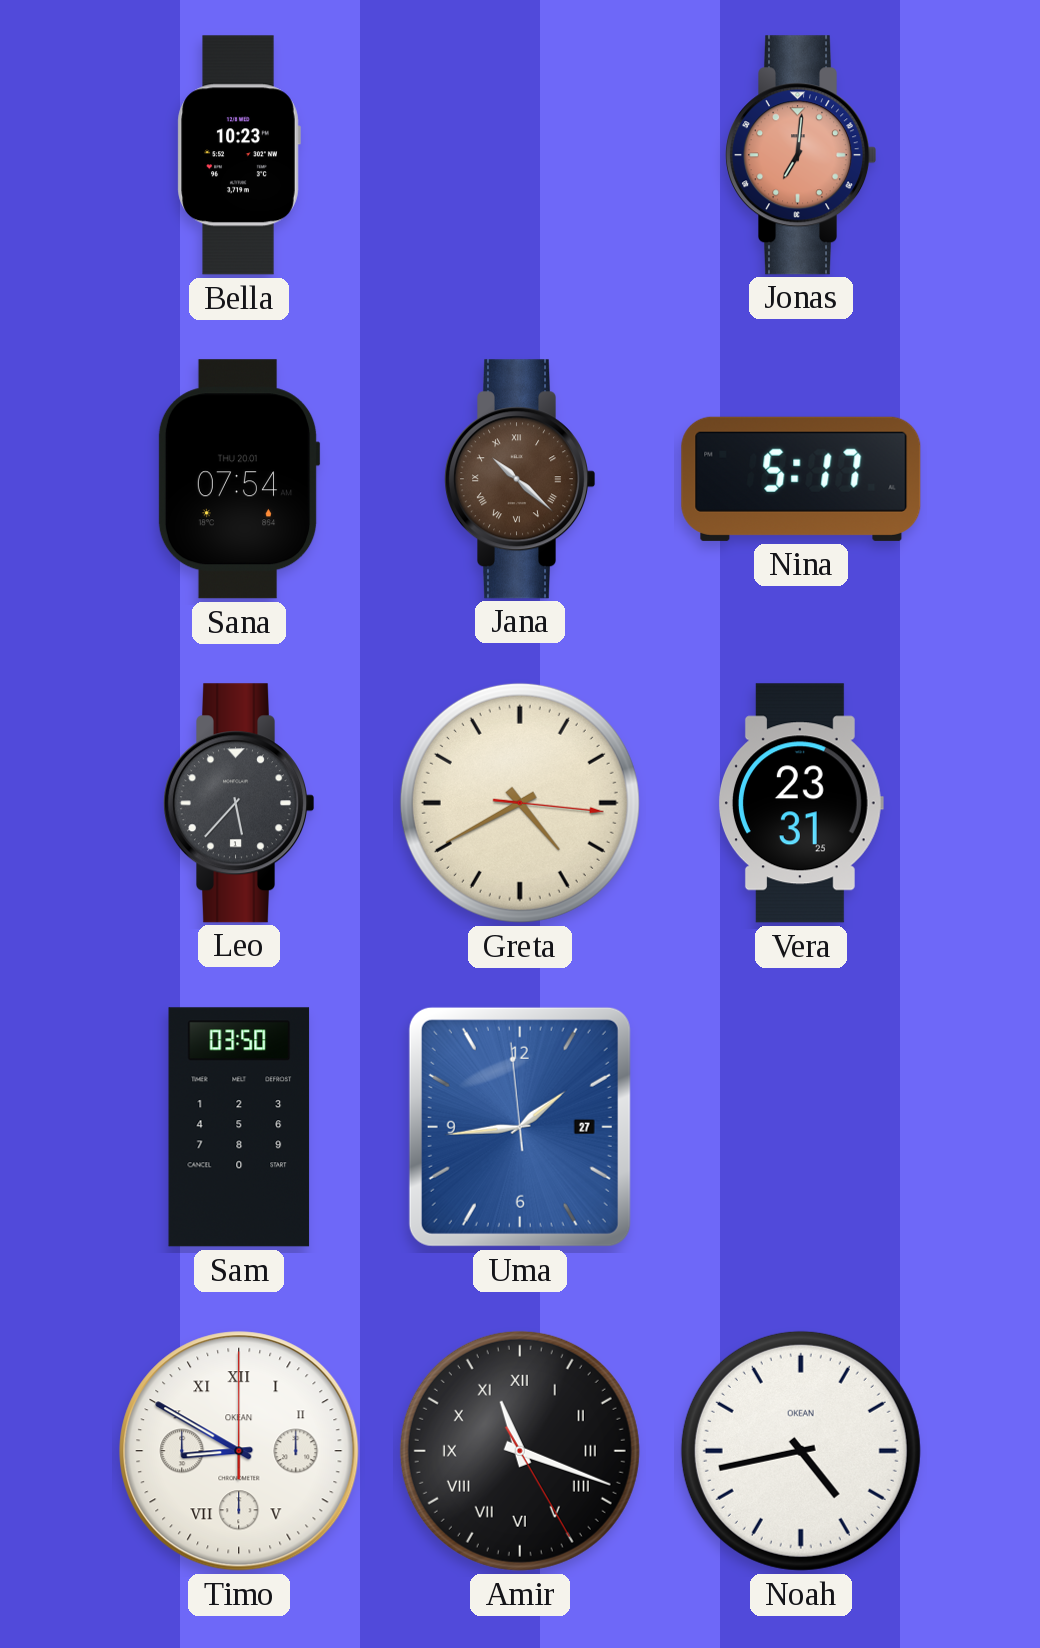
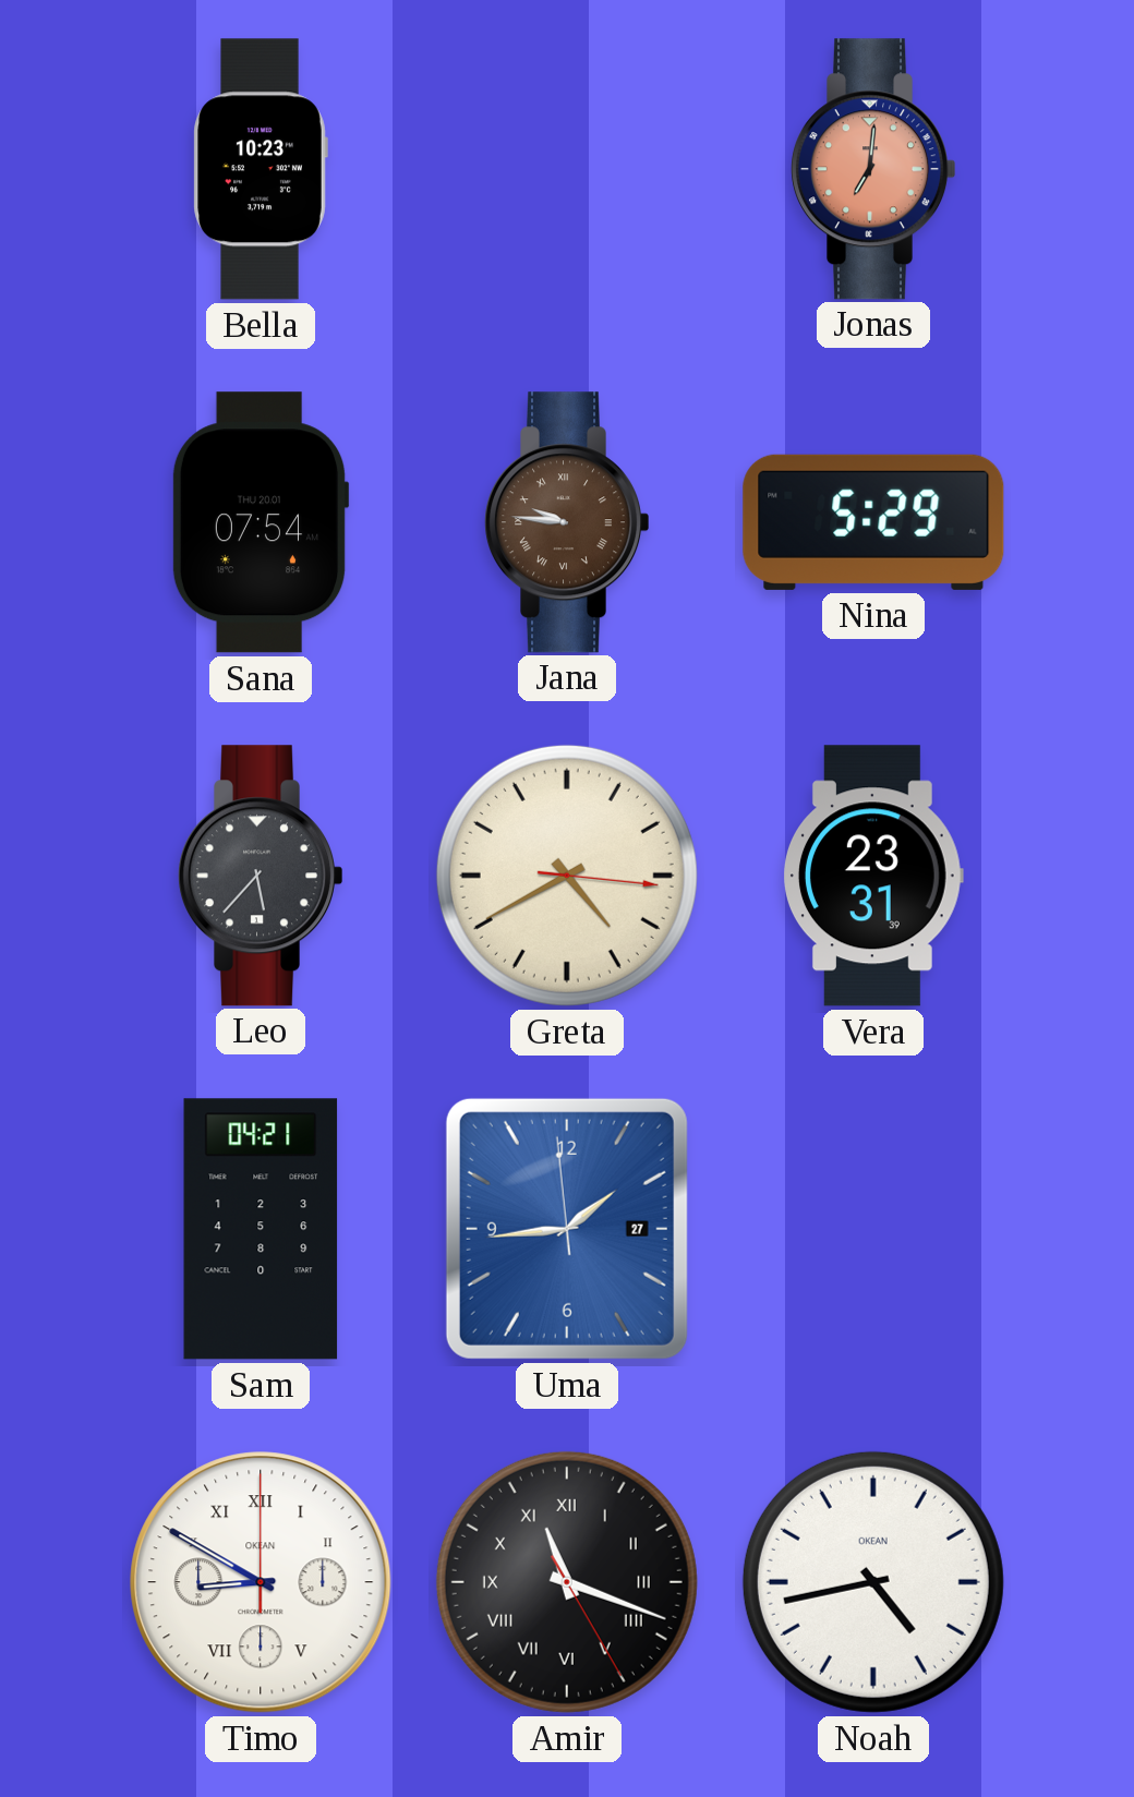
Jana: 10:22 -> 9:46 (567, 522)
Nina: 5:17 -> 5:29 (873, 522)
Vera: 23:31:25 -> 23:31:39 (873, 876)
Sam: 03:50 -> 04:21 (261, 1229)
